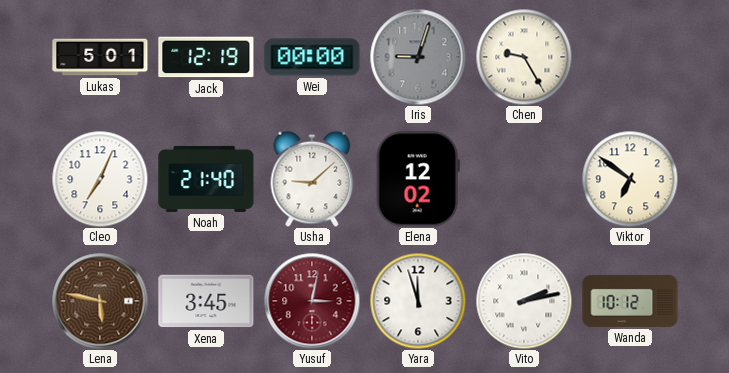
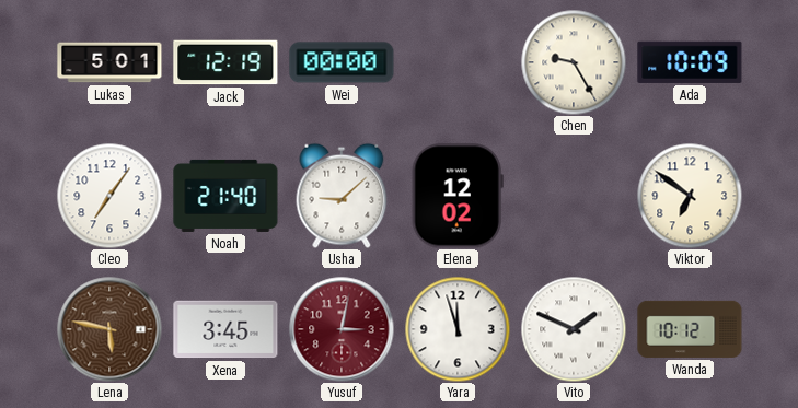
Iris: 9:03 -> none (418, 57)
Ada: none -> 10:09 (690, 62)
Cleo: 7:04 -> 7:06 (109, 196)
Vito: 2:13 -> 1:49 (574, 329)
